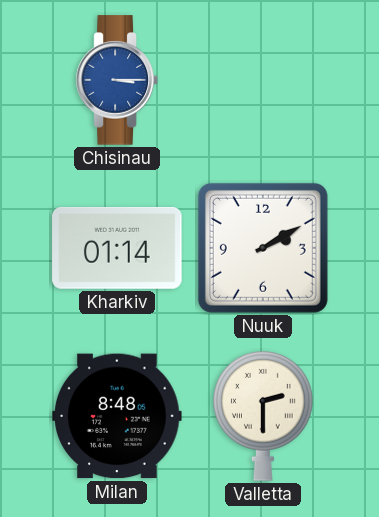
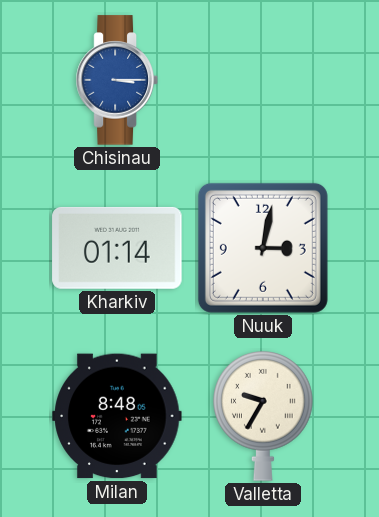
Nuuk: 2:10 -> 3:02 (263, 248)
Valletta: 2:30 -> 9:35 (264, 417)
